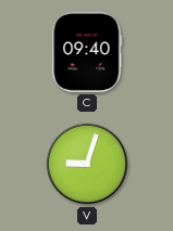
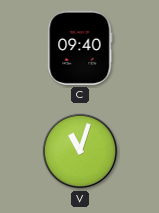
V: 9:03 -> 11:03 (80, 151)
